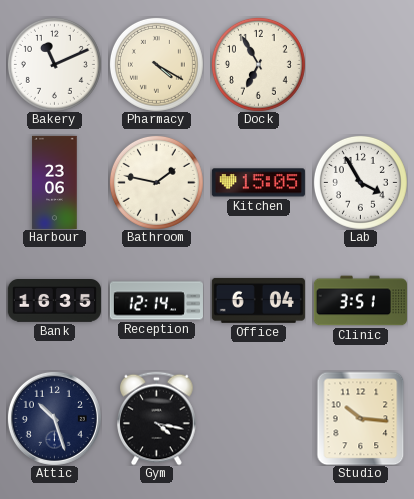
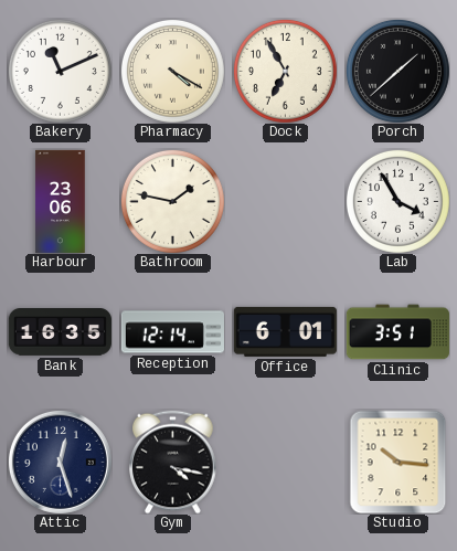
Porch: none -> 1:38 (397, 71)
Kitchen: 15:05 -> none (258, 183)
Office: 6:04 -> 6:01 (285, 331)
Attic: 10:27 -> 12:27 (60, 462)
